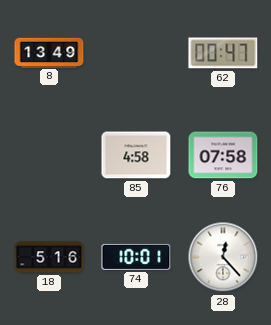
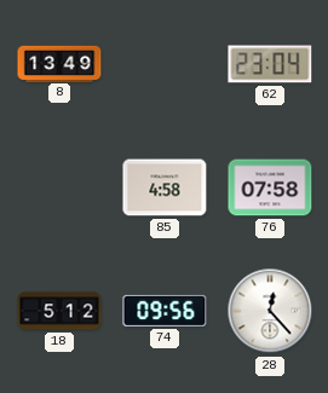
62: 00:47 -> 23:04 (270, 64)
18: 5:16 -> 5:12 (59, 311)
74: 10:01 -> 09:56 (165, 311)
